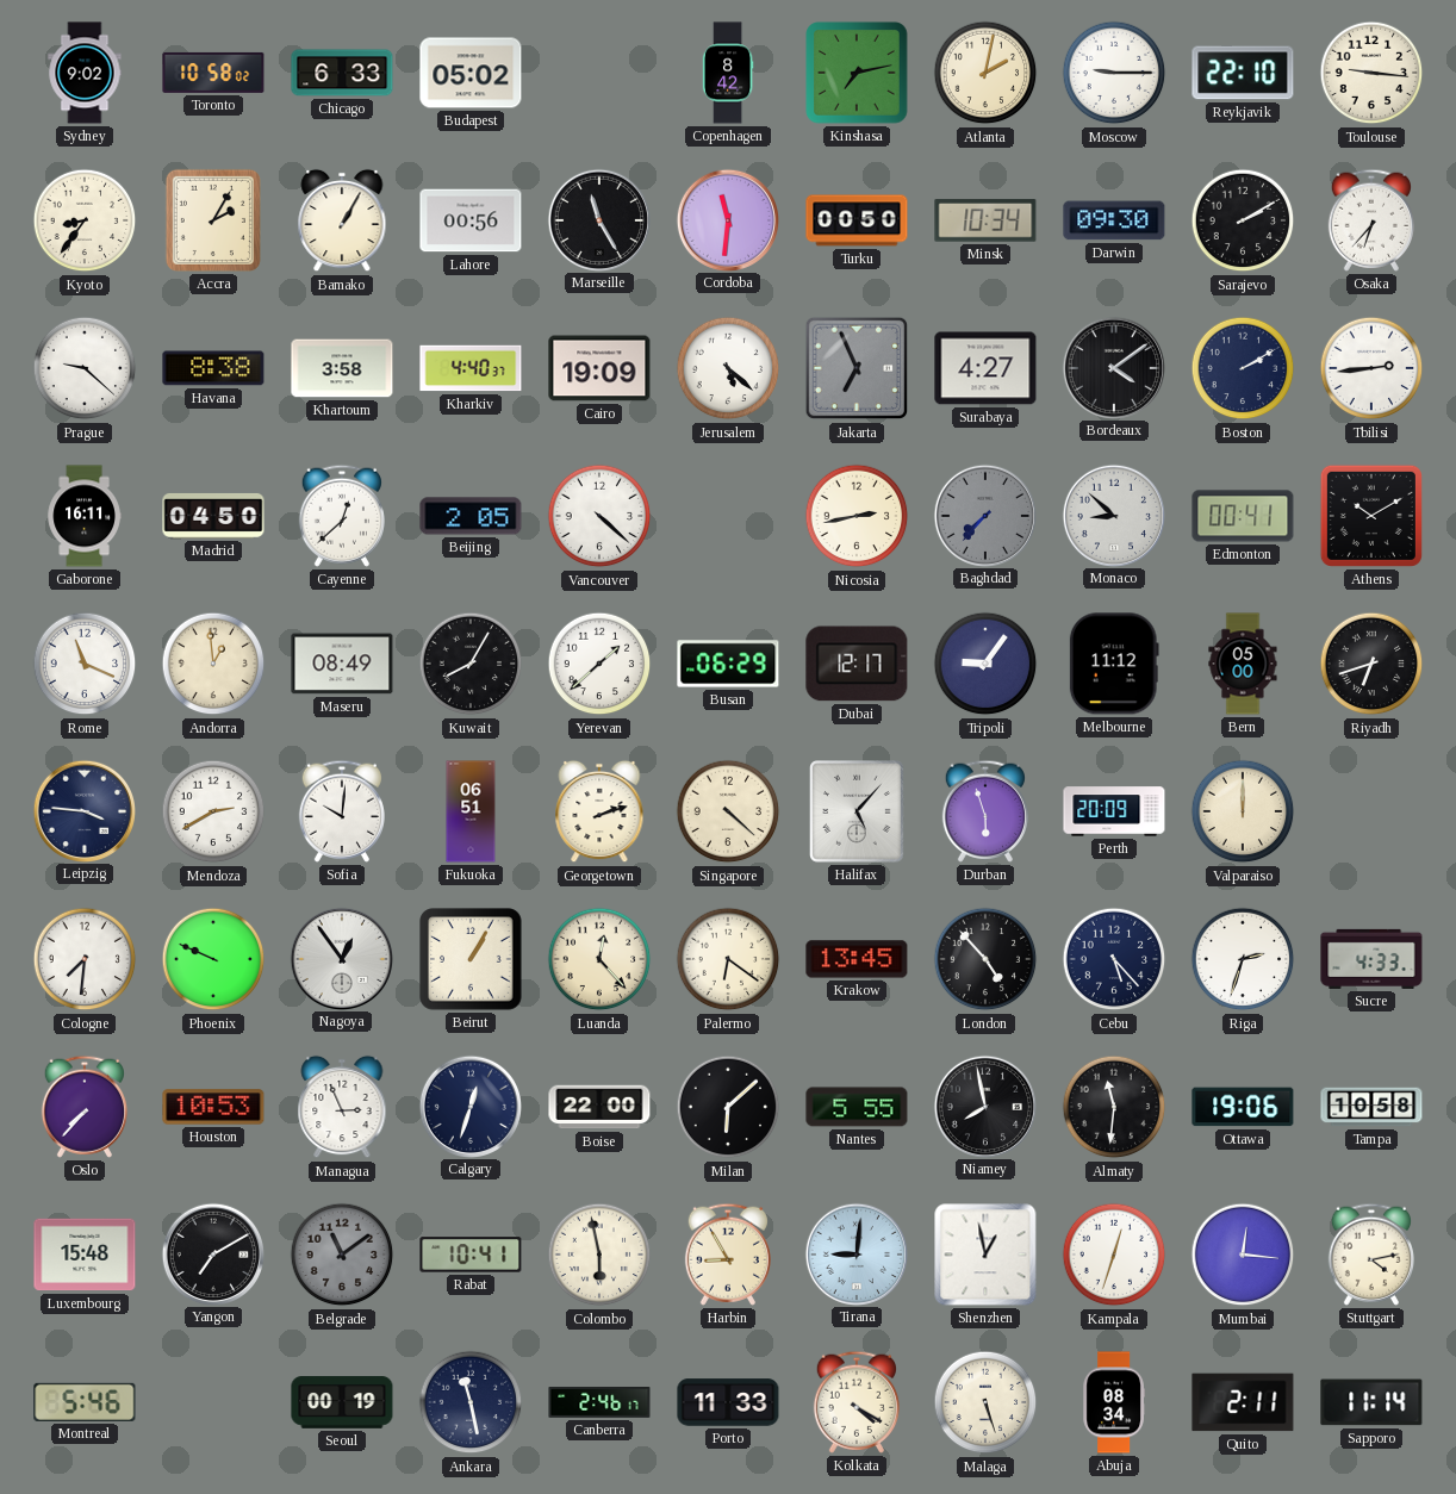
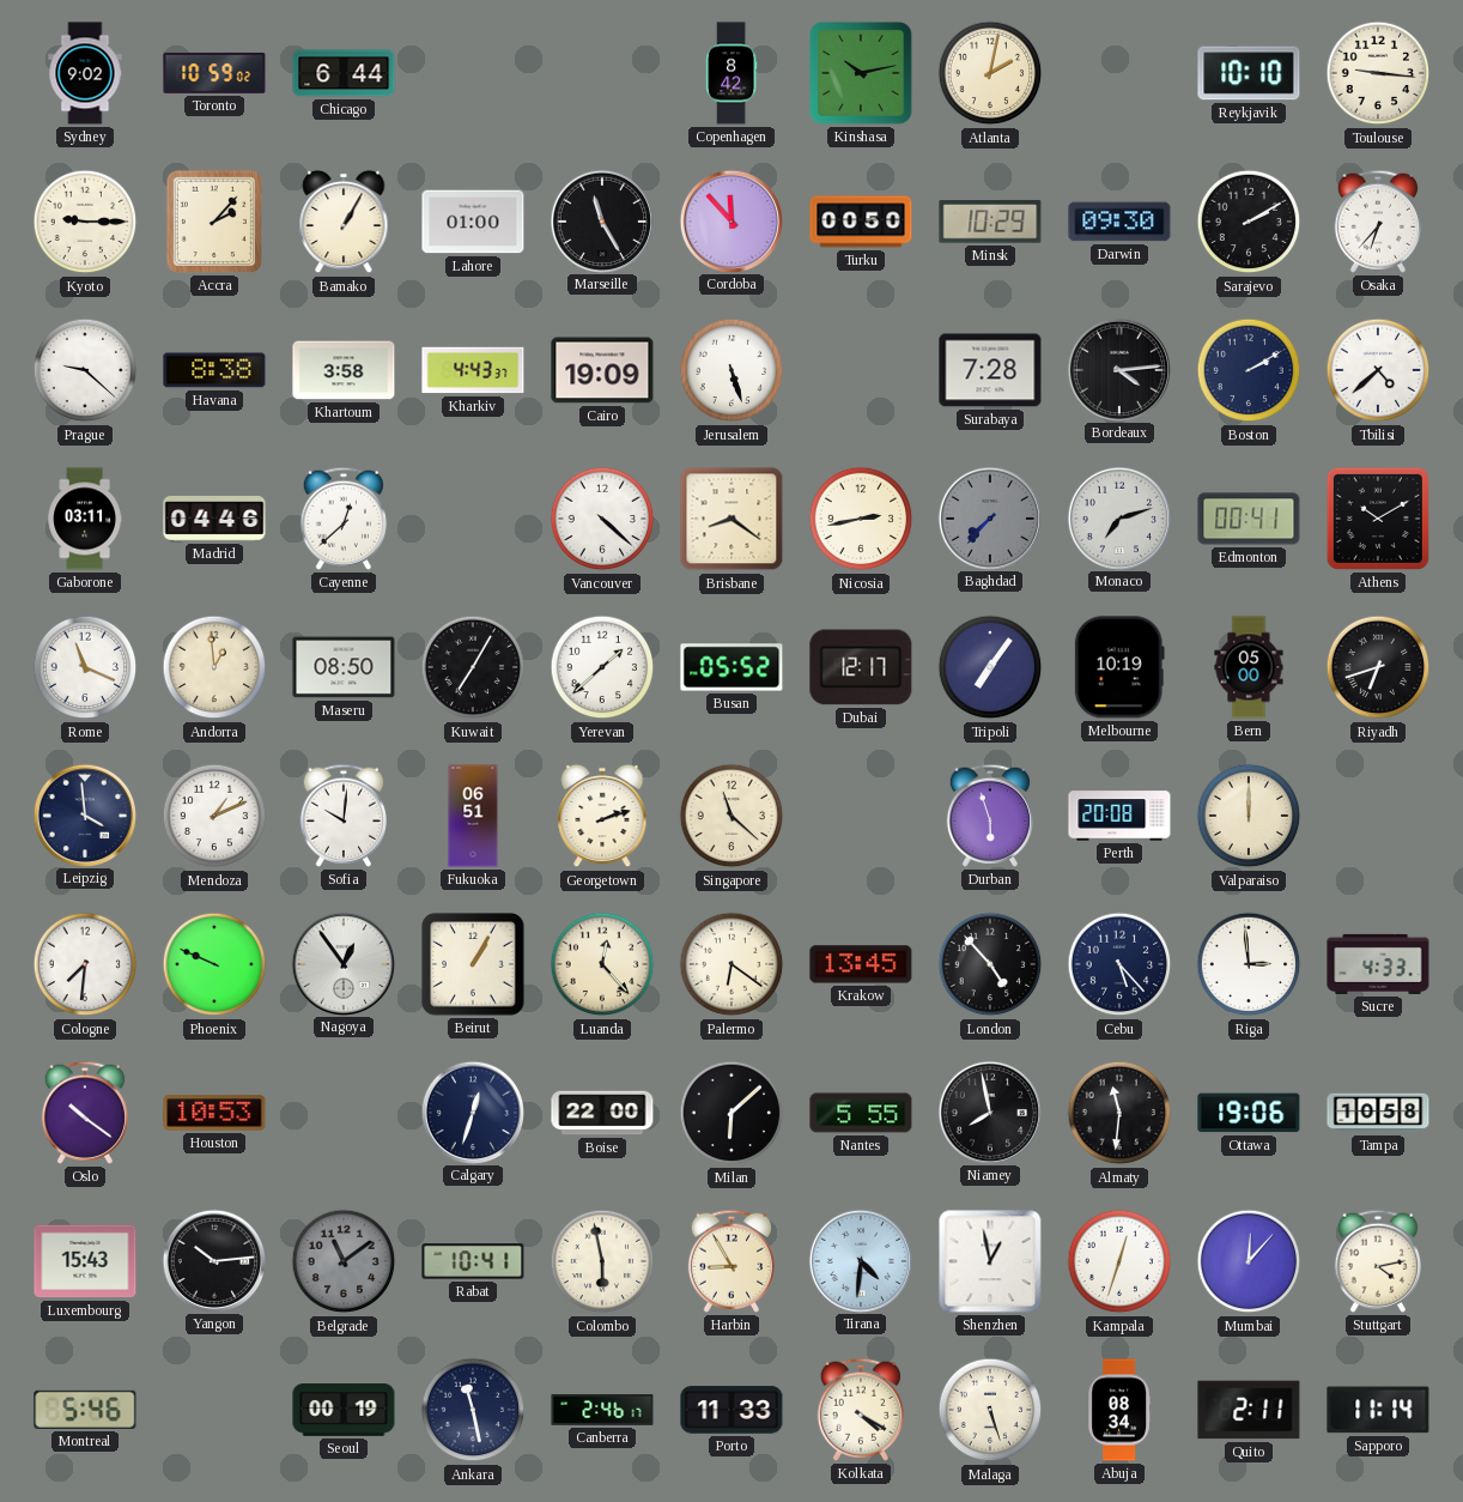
Toronto: 10:58 -> 10:59 (214, 73)
Chicago: 6:33 -> 6:44 (344, 73)
Budapest: 05:02 -> none (471, 73)
Kinshasa: 7:13 -> 10:13 (861, 73)
Moscow: 9:15 -> none (1114, 73)
Reykjavik: 22:10 -> 10:10 (1249, 73)
Kyoto: 8:36 -> 9:15 (85, 222)
Accra: 2:05 -> 2:07 (214, 222)
Lahore: 00:56 -> 01:00 (473, 222)
Cordoba: 11:31 -> 11:53 (730, 220)
Minsk: 10:34 -> 10:29 (990, 222)
Kharkiv: 4:40 -> 4:43 (473, 370)
Jerusalem: 5:22 -> 5:27 (731, 370)
Jakarta: 6:56 -> none (857, 368)
Surabaya: 4:27 -> 7:28 (990, 370)
Bordeaux: 4:09 -> 4:14 (1118, 369)
Tbilisi: 2:44 -> 4:38 (1378, 370)
Gaborone: 16:11 -> 03:11 (85, 519)
Madrid: 04:50 -> 04:46 (214, 519)
Beijing: 2:05 -> none (471, 516)
Brisbane: none -> 8:21 (731, 519)
Monaco: 8:52 -> 7:12 (1118, 517)
Maseru: 08:49 -> 08:50 (344, 667)
Kuwait: 8:05 -> 7:05 (473, 667)
Busan: 06:29 -> 05:52 (731, 667)
Tripoli: 9:06 -> 7:06 (990, 667)
Melbourne: 11:12 -> 10:19 (1119, 667)
Leipzig: 3:46 -> 3:59 (84, 814)
Mendoza: 2:40 -> 1:11 (214, 816)
Singapore: 4:22 -> 11:22 (731, 816)
Halifax: 5:07 -> none (858, 813)
Perth: 20:09 -> 20:08 (1119, 816)
Riga: 2:33 -> 2:59 (1249, 964)
Oslo: 7:37 -> 10:21 (84, 1113)
Managua: 2:56 -> none (342, 1107)
Luxembourg: 15:48 -> 15:43 (85, 1261)
Yangon: 7:10 -> 10:14 (213, 1260)
Tirana: 9:01 -> 4:31 (860, 1260)
Mumbai: 12:16 -> 12:07 (1249, 1261)
